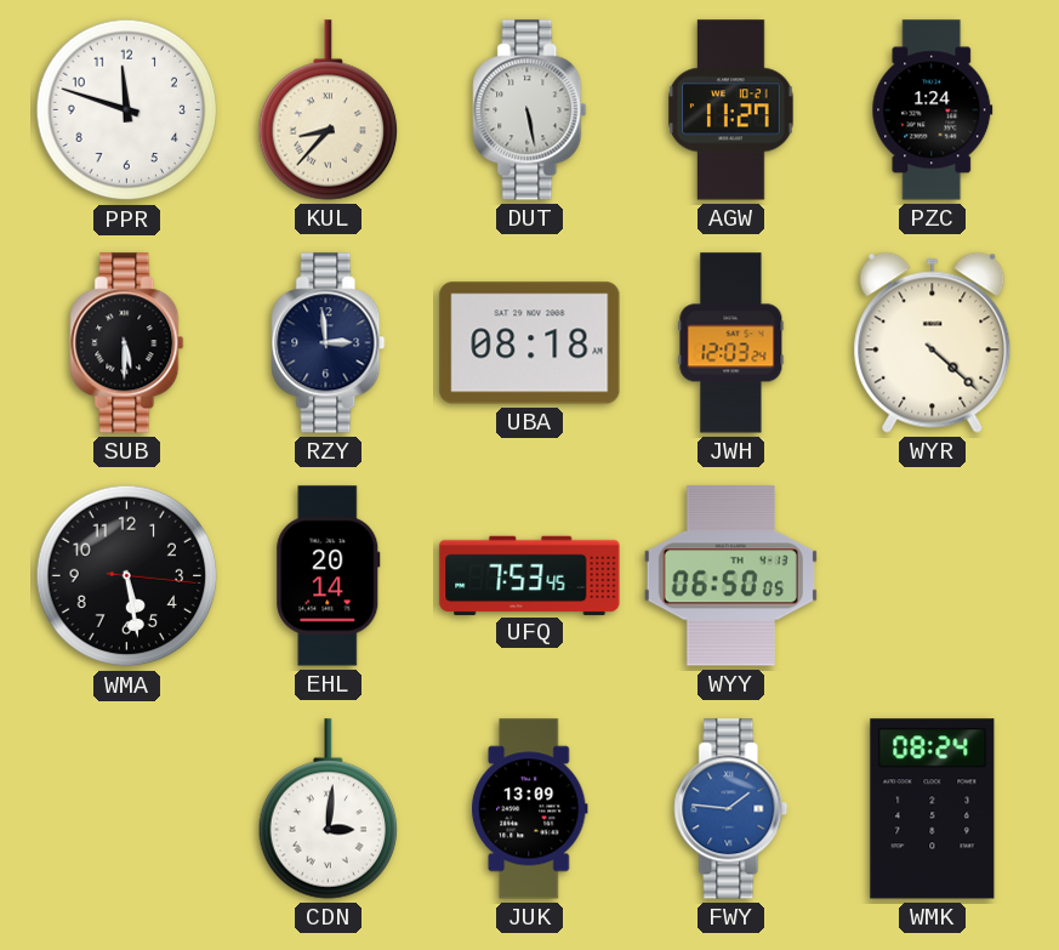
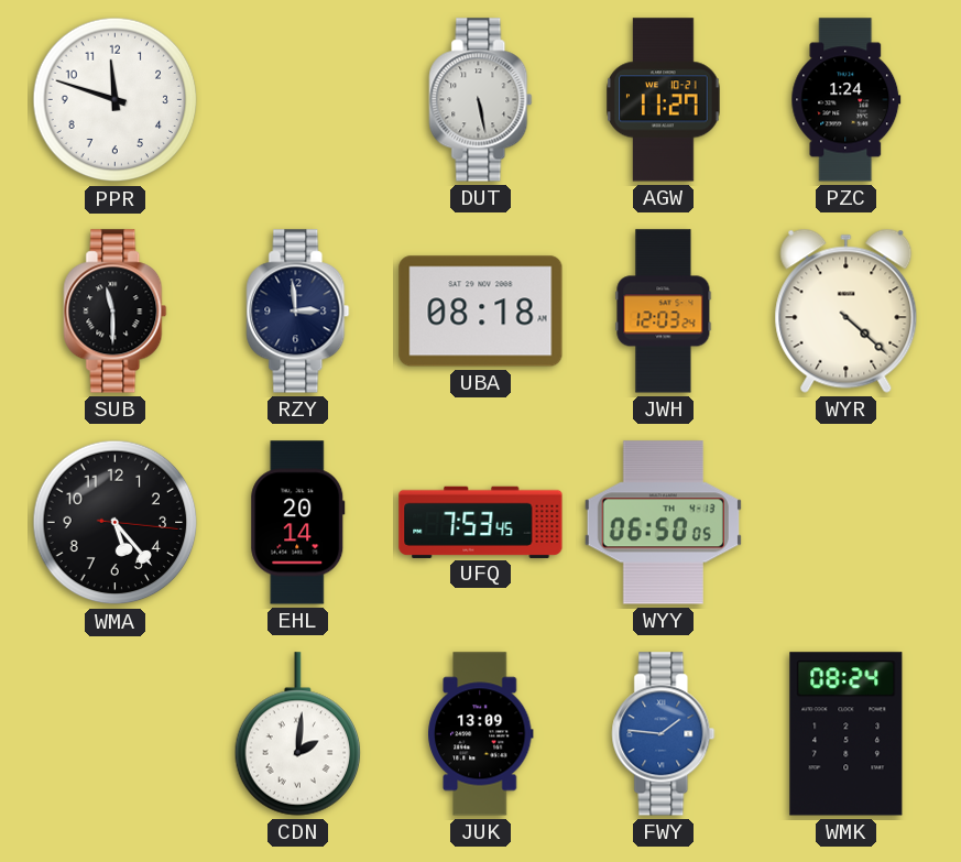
KUL: 8:37 -> none (329, 110)
SUB: 5:30 -> 11:30 (116, 312)
WMA: 5:28 -> 5:23 (116, 523)
CDN: 3:01 -> 2:01 (298, 734)
